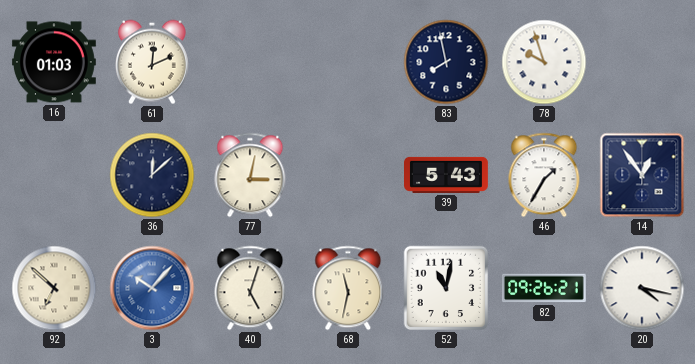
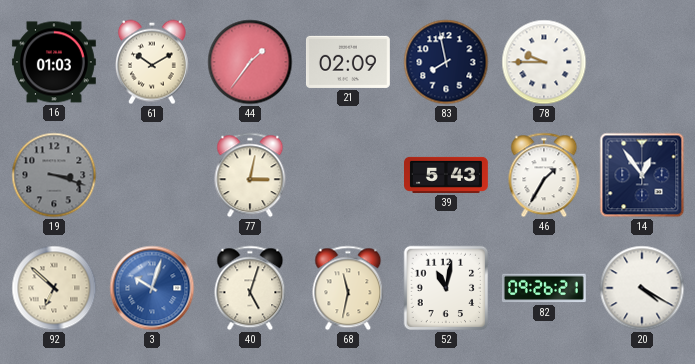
61: 12:11 -> 10:10 (152, 62)
44: none -> 1:36 (250, 62)
21: none -> 02:09 (348, 62)
78: 9:57 -> 9:45 (544, 62)
19: none -> 3:18 (54, 175)
36: 12:08 -> none (152, 175)
3: 10:07 -> 10:03 (152, 288)
20: 4:17 -> 4:20 (642, 288)
